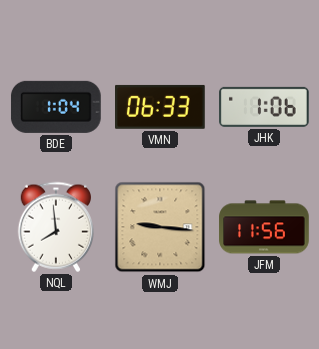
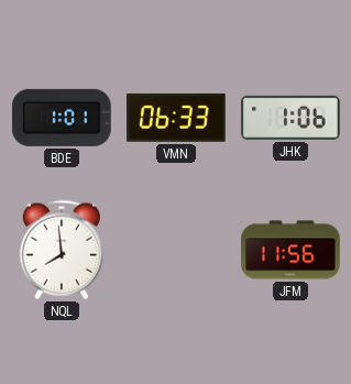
BDE: 1:04 -> 1:01 (62, 118)
WMJ: 9:16 -> none (160, 227)
